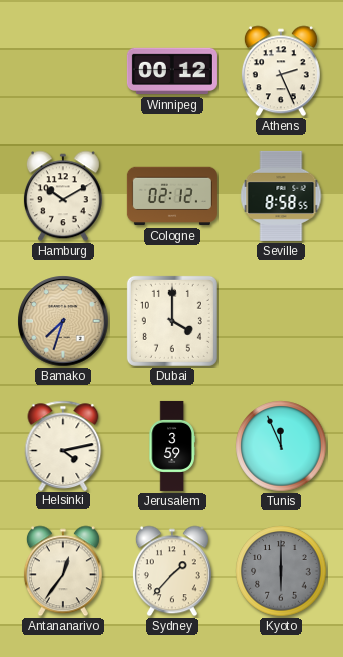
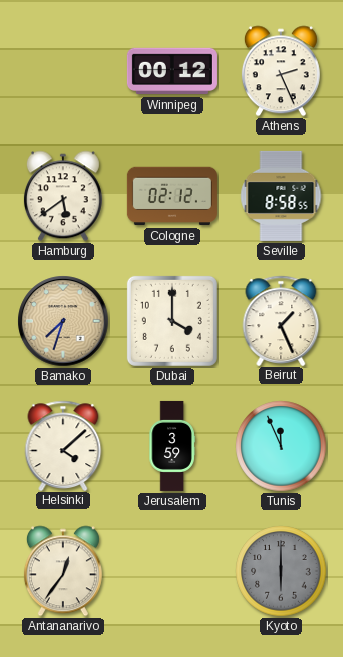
Hamburg: 10:10 -> 5:39 (63, 196)
Beirut: none -> 1:26 (281, 320)
Helsinki: 4:13 -> 4:08 (63, 445)
Sydney: 1:37 -> none (172, 571)
